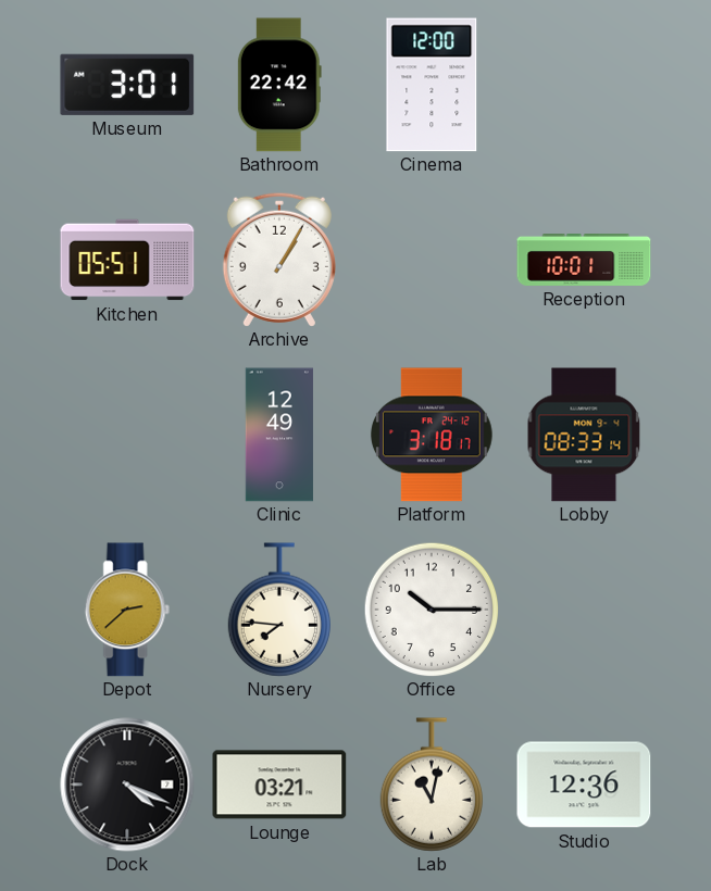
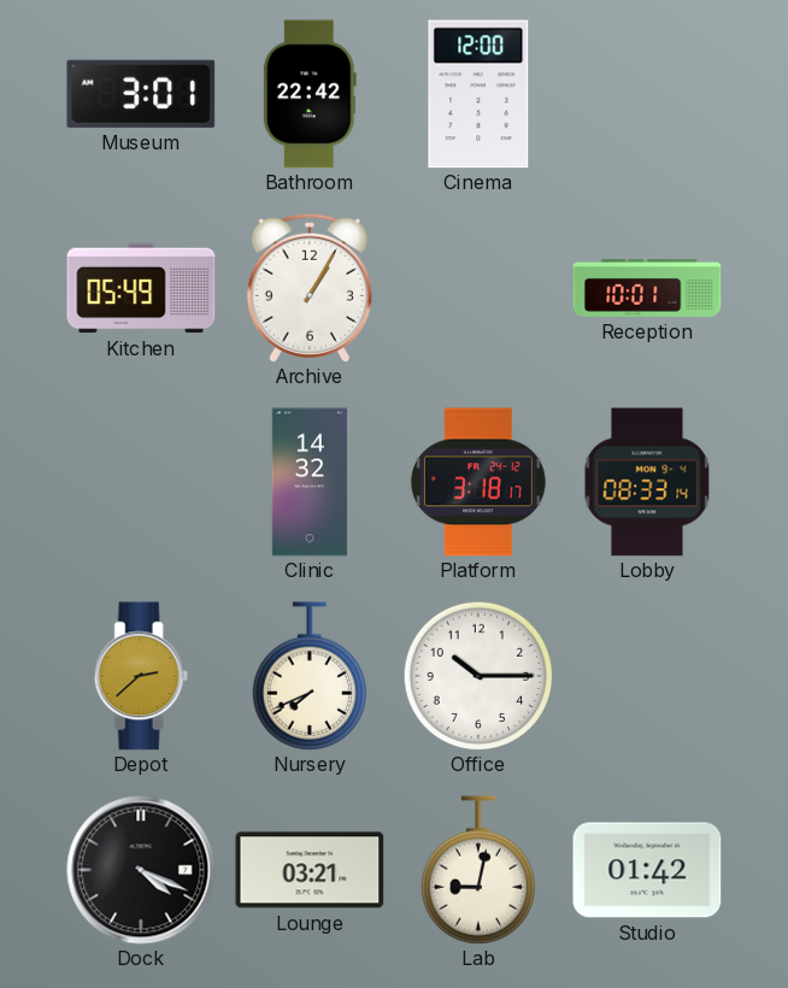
Kitchen: 05:51 -> 05:49 (141, 288)
Clinic: 12:49 -> 14:32 (310, 482)
Nursery: 7:46 -> 7:41 (308, 676)
Lab: 11:02 -> 9:02 (477, 870)
Studio: 12:36 -> 01:42 (647, 870)
